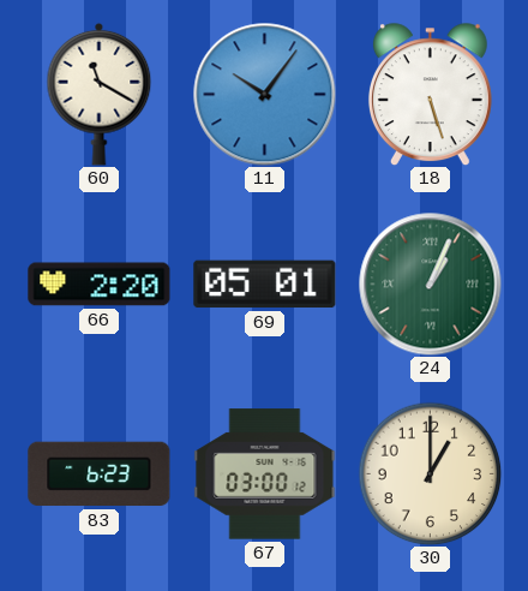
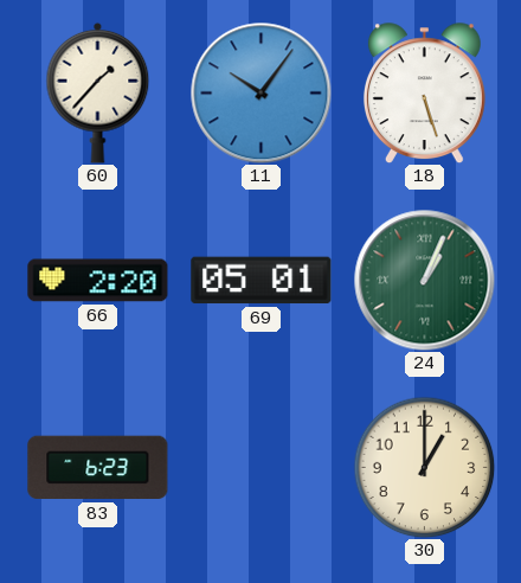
60: 11:20 -> 1:37 (98, 92)
67: 03:00 -> none (265, 474)
